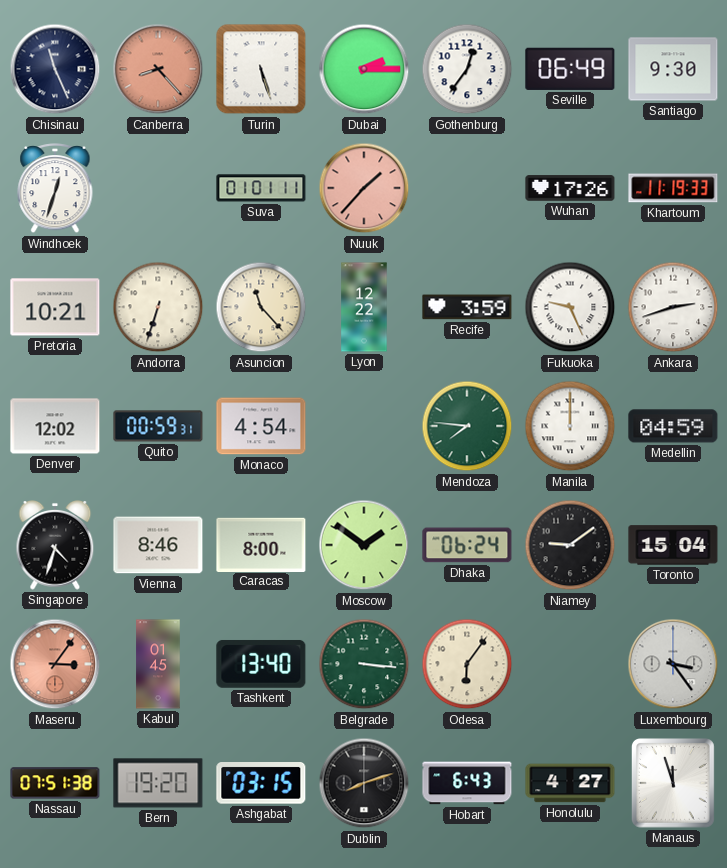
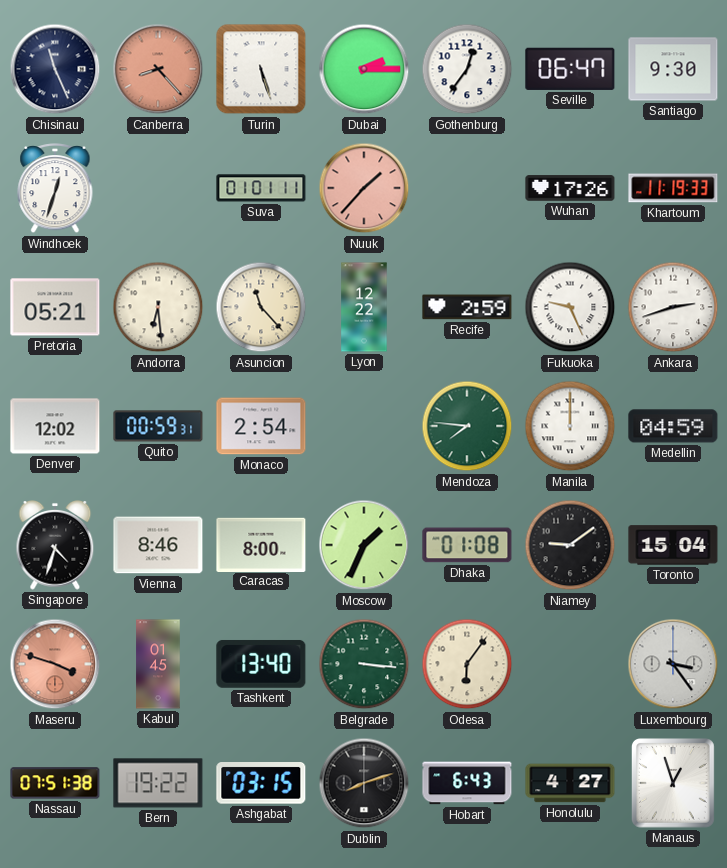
Seville: 06:49 -> 06:47 (570, 69)
Pretoria: 10:21 -> 05:21 (55, 307)
Andorra: 6:33 -> 6:29 (158, 307)
Recife: 3:59 -> 2:59 (467, 307)
Monaco: 4:54 -> 2:54 (261, 426)
Moscow: 1:51 -> 1:34 (364, 545)
Dhaka: 06:24 -> 01:08 (467, 545)
Maseru: 3:06 -> 3:48 (55, 664)
Bern: 19:20 -> 19:22 (158, 783)
Manaus: 11:57 -> 12:57 (673, 784)
